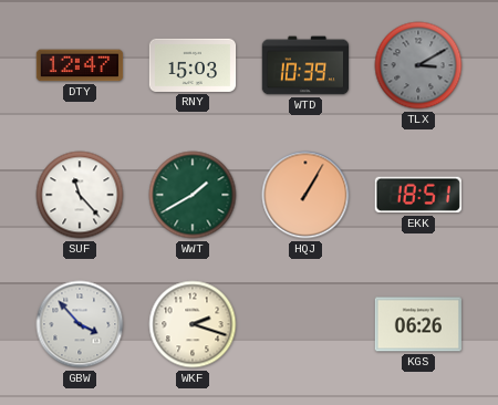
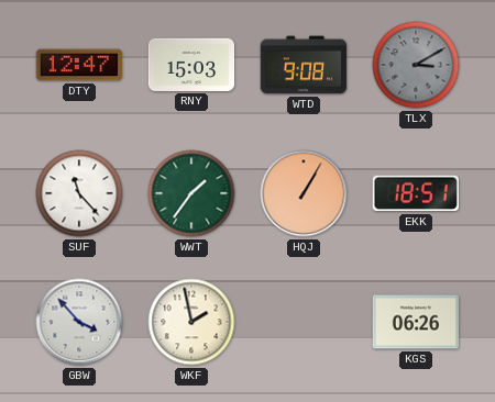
WTD: 10:39 -> 9:08 (304, 65)
WWT: 1:40 -> 1:36 (191, 193)
WKF: 2:18 -> 1:58 (191, 322)
